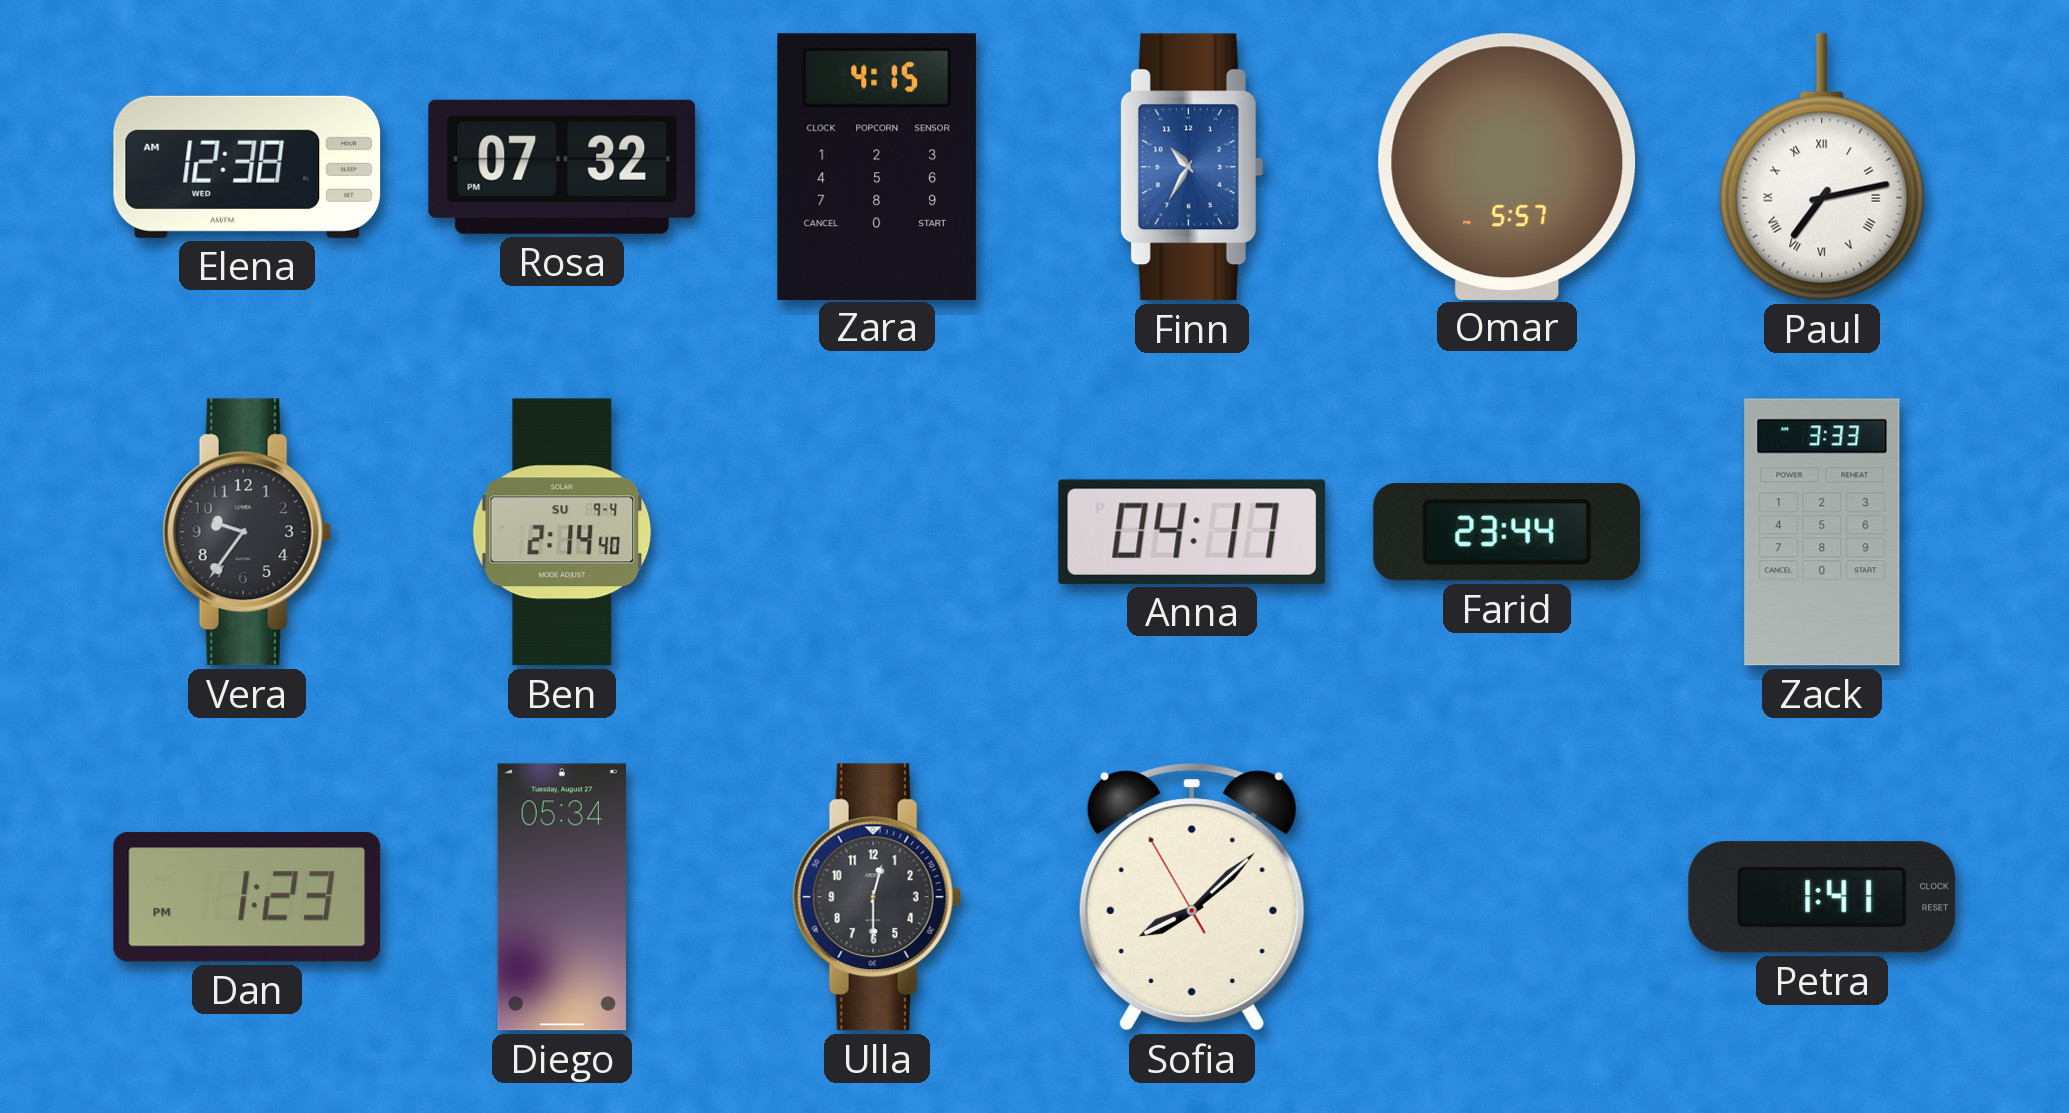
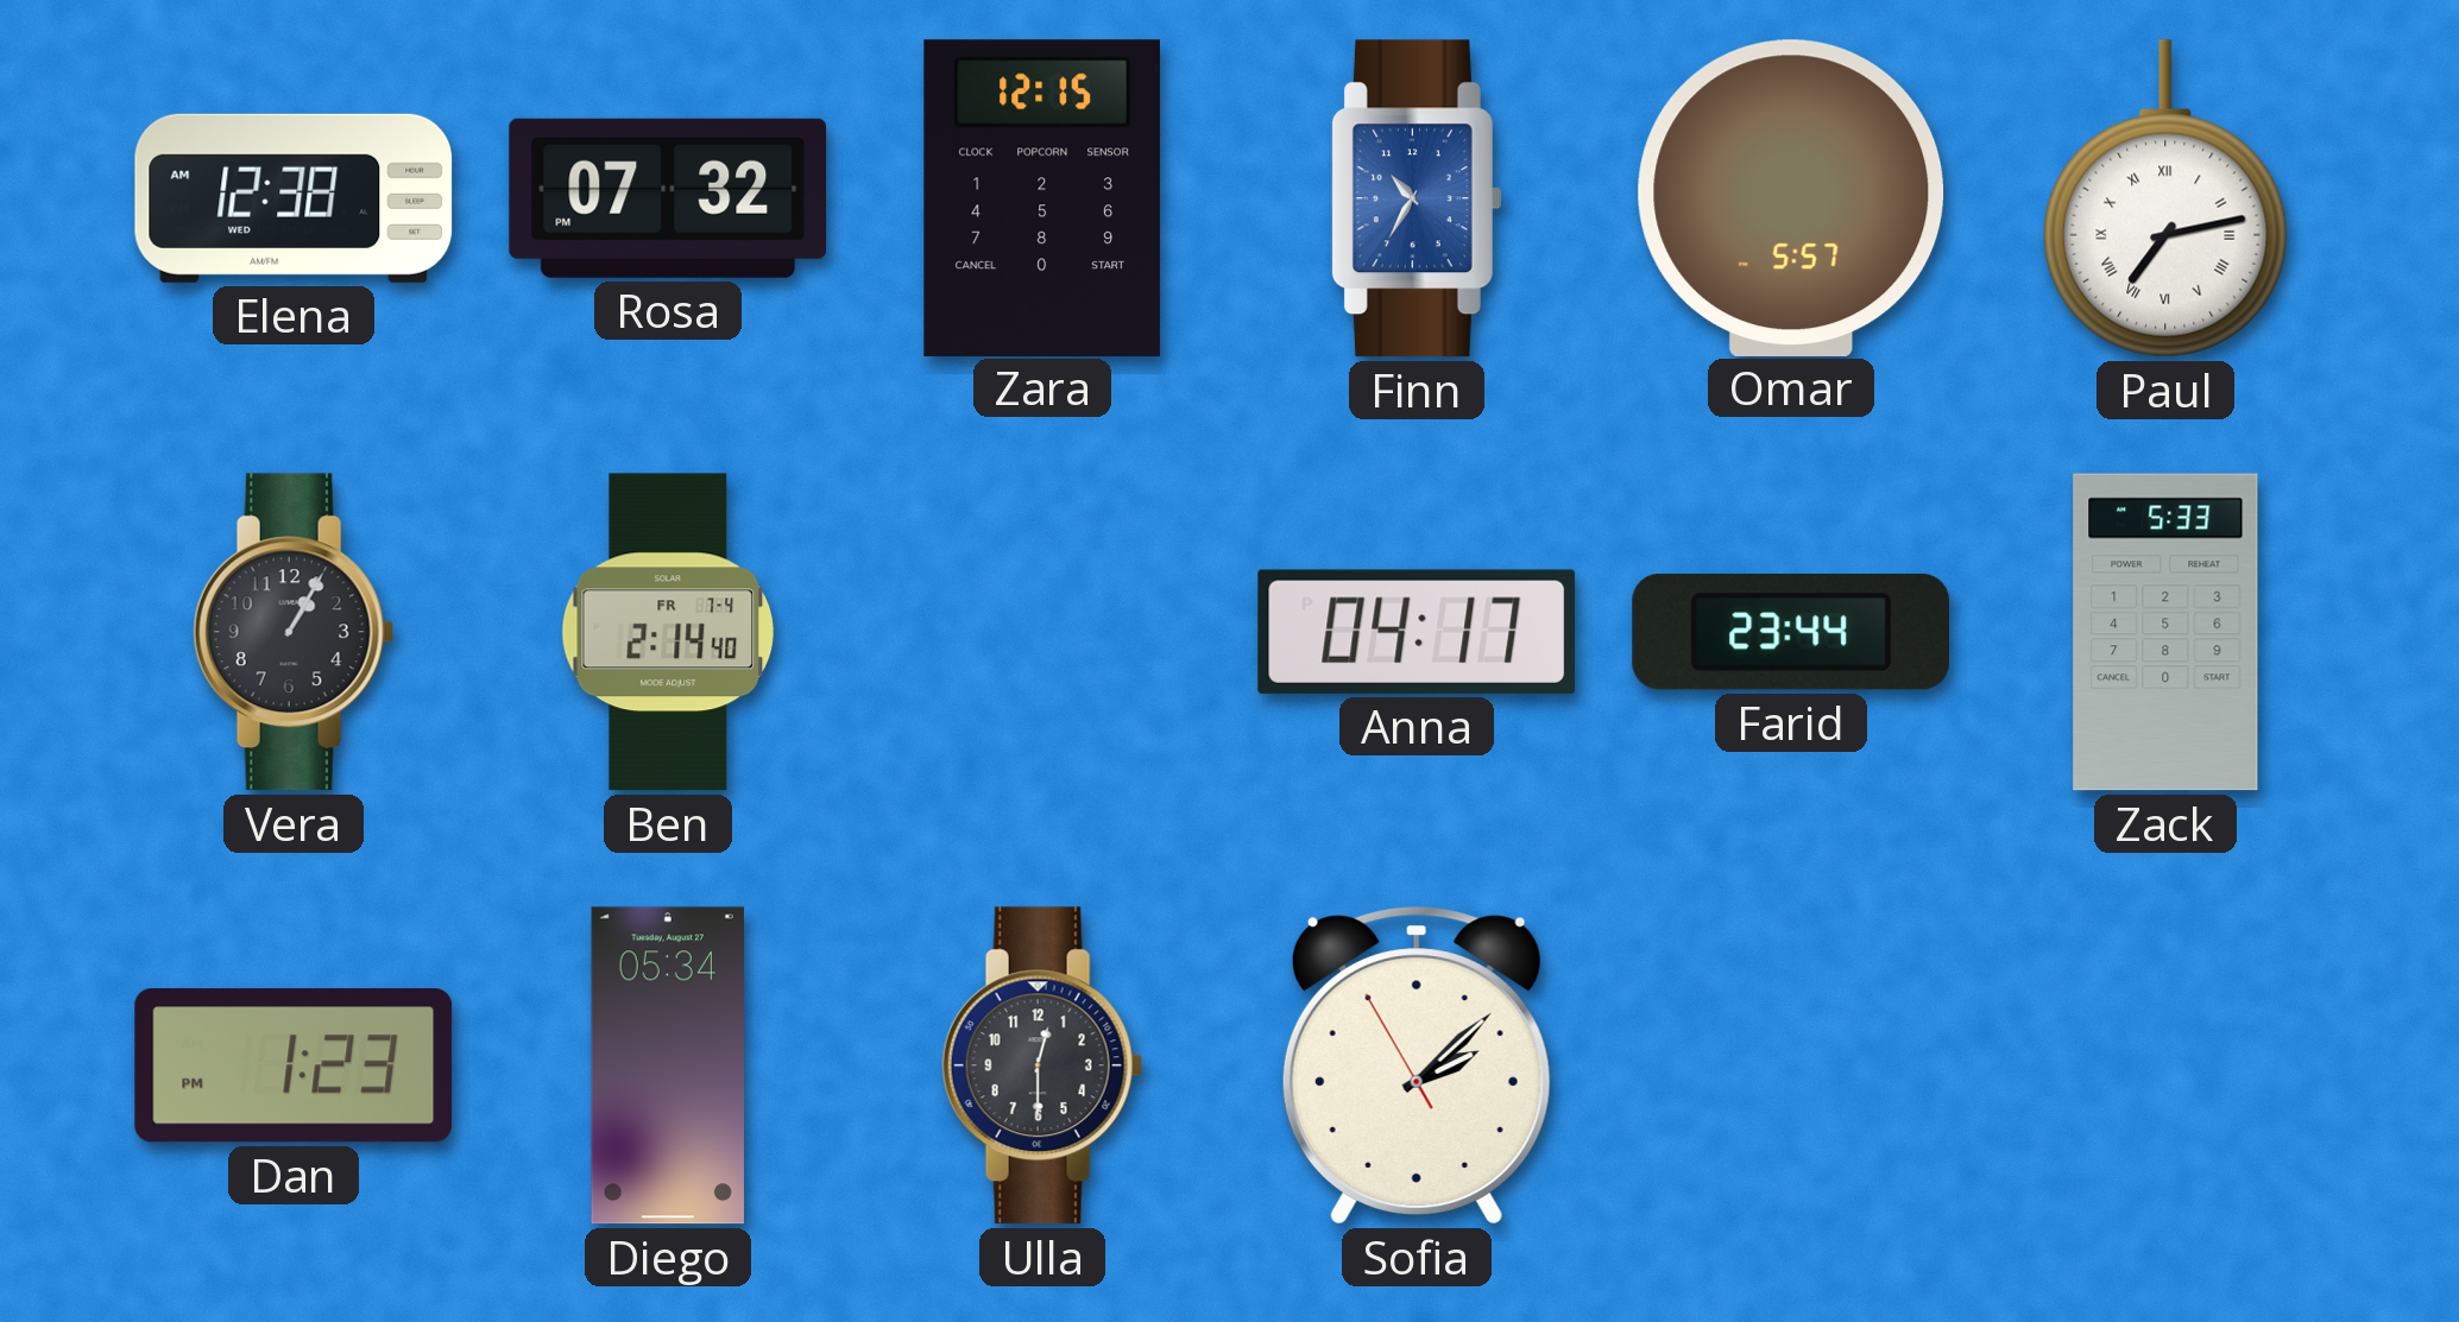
Zara: 4:15 -> 12:15 (1042, 197)
Vera: 9:36 -> 1:05 (294, 632)
Ben date: SU 9-4 -> FR 7-4 (668, 632)
Zack: 3:33 -> 5:33 (2165, 632)
Sofia: 8:07 -> 2:07 (1417, 1065)
Petra: 1:41 -> none (1822, 897)
